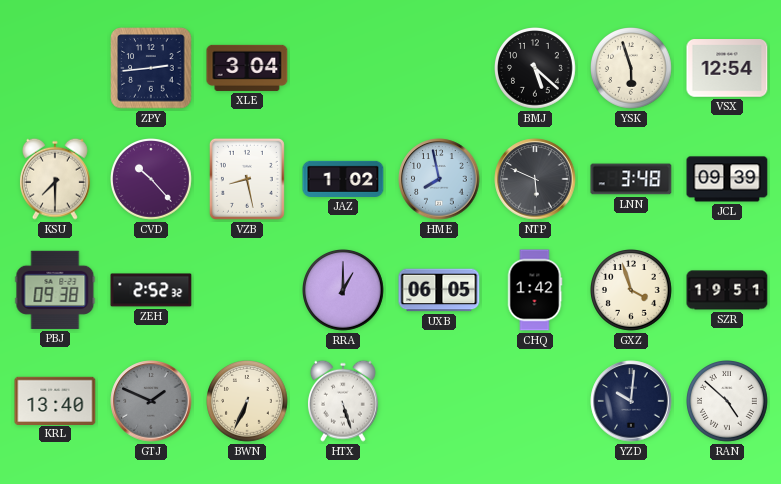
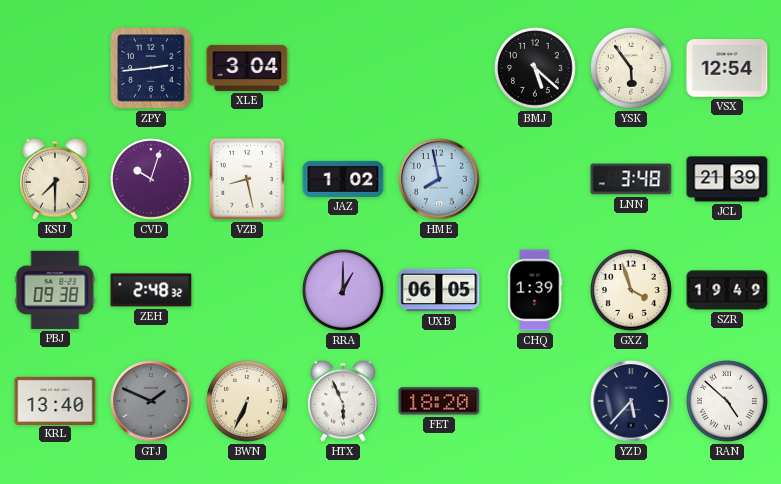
YSK: 5:57 -> 5:54 (632, 69)
CVD: 10:23 -> 10:03 (152, 180)
NTP: 5:49 -> none (535, 179)
JCL: 09:39 -> 21:39 (727, 179)
ZEH: 2:52 -> 2:48 (151, 290)
CHQ: 1:42 -> 1:39 (535, 290)
SZR: 19:51 -> 19:49 (727, 290)
HTX: 5:27 -> 5:56 (343, 401)
FET: none -> 18:20 (439, 401)
YZD: 10:01 -> 5:37 (631, 401)
